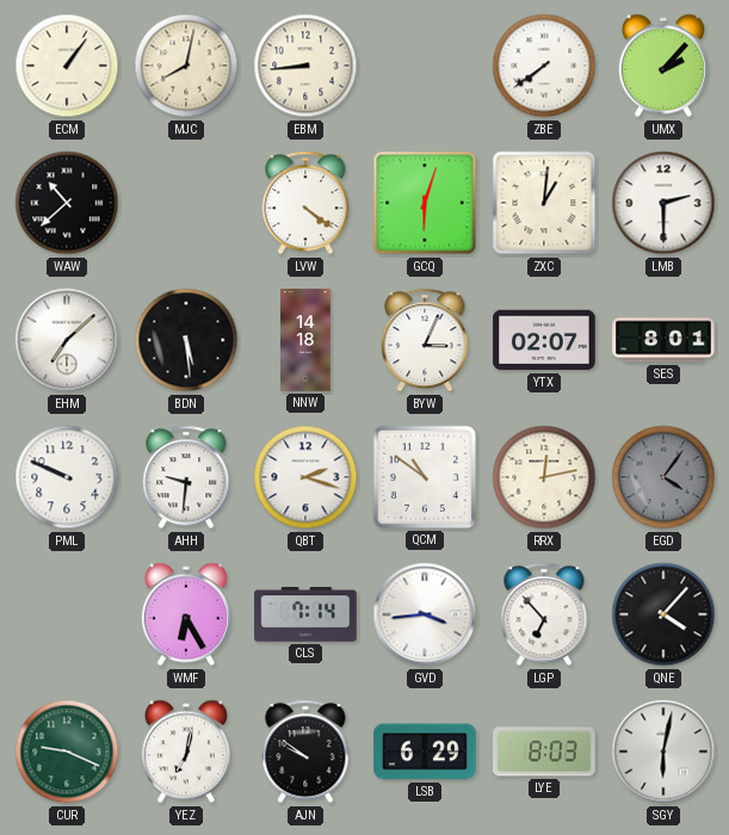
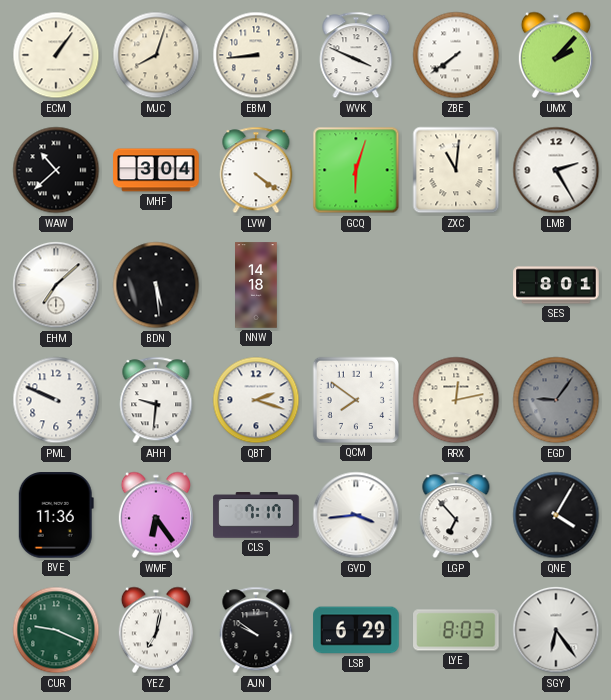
MJC: 8:02 -> 8:03 (156, 55)
WVK: none -> 3:49 (356, 55)
MHF: none -> 3:04 (156, 170)
ZXC: 1:01 -> 11:01 (456, 170)
LMB: 2:30 -> 2:25 (556, 170)
BYW: 3:04 -> none (425, 340)
YTX: 02:07 -> none (544, 340)
QCM: 10:51 -> 7:51 (356, 400)
EGD: 4:06 -> 9:06 (556, 400)
BVE: none -> 11:36 (56, 515)
WMF: 6:25 -> 6:24 (156, 515)
CLS: 7:14 -> 7:17 (256, 515)
QNE: 4:07 -> 4:05 (556, 515)
SGY: 6:02 -> 6:24 (556, 630)
